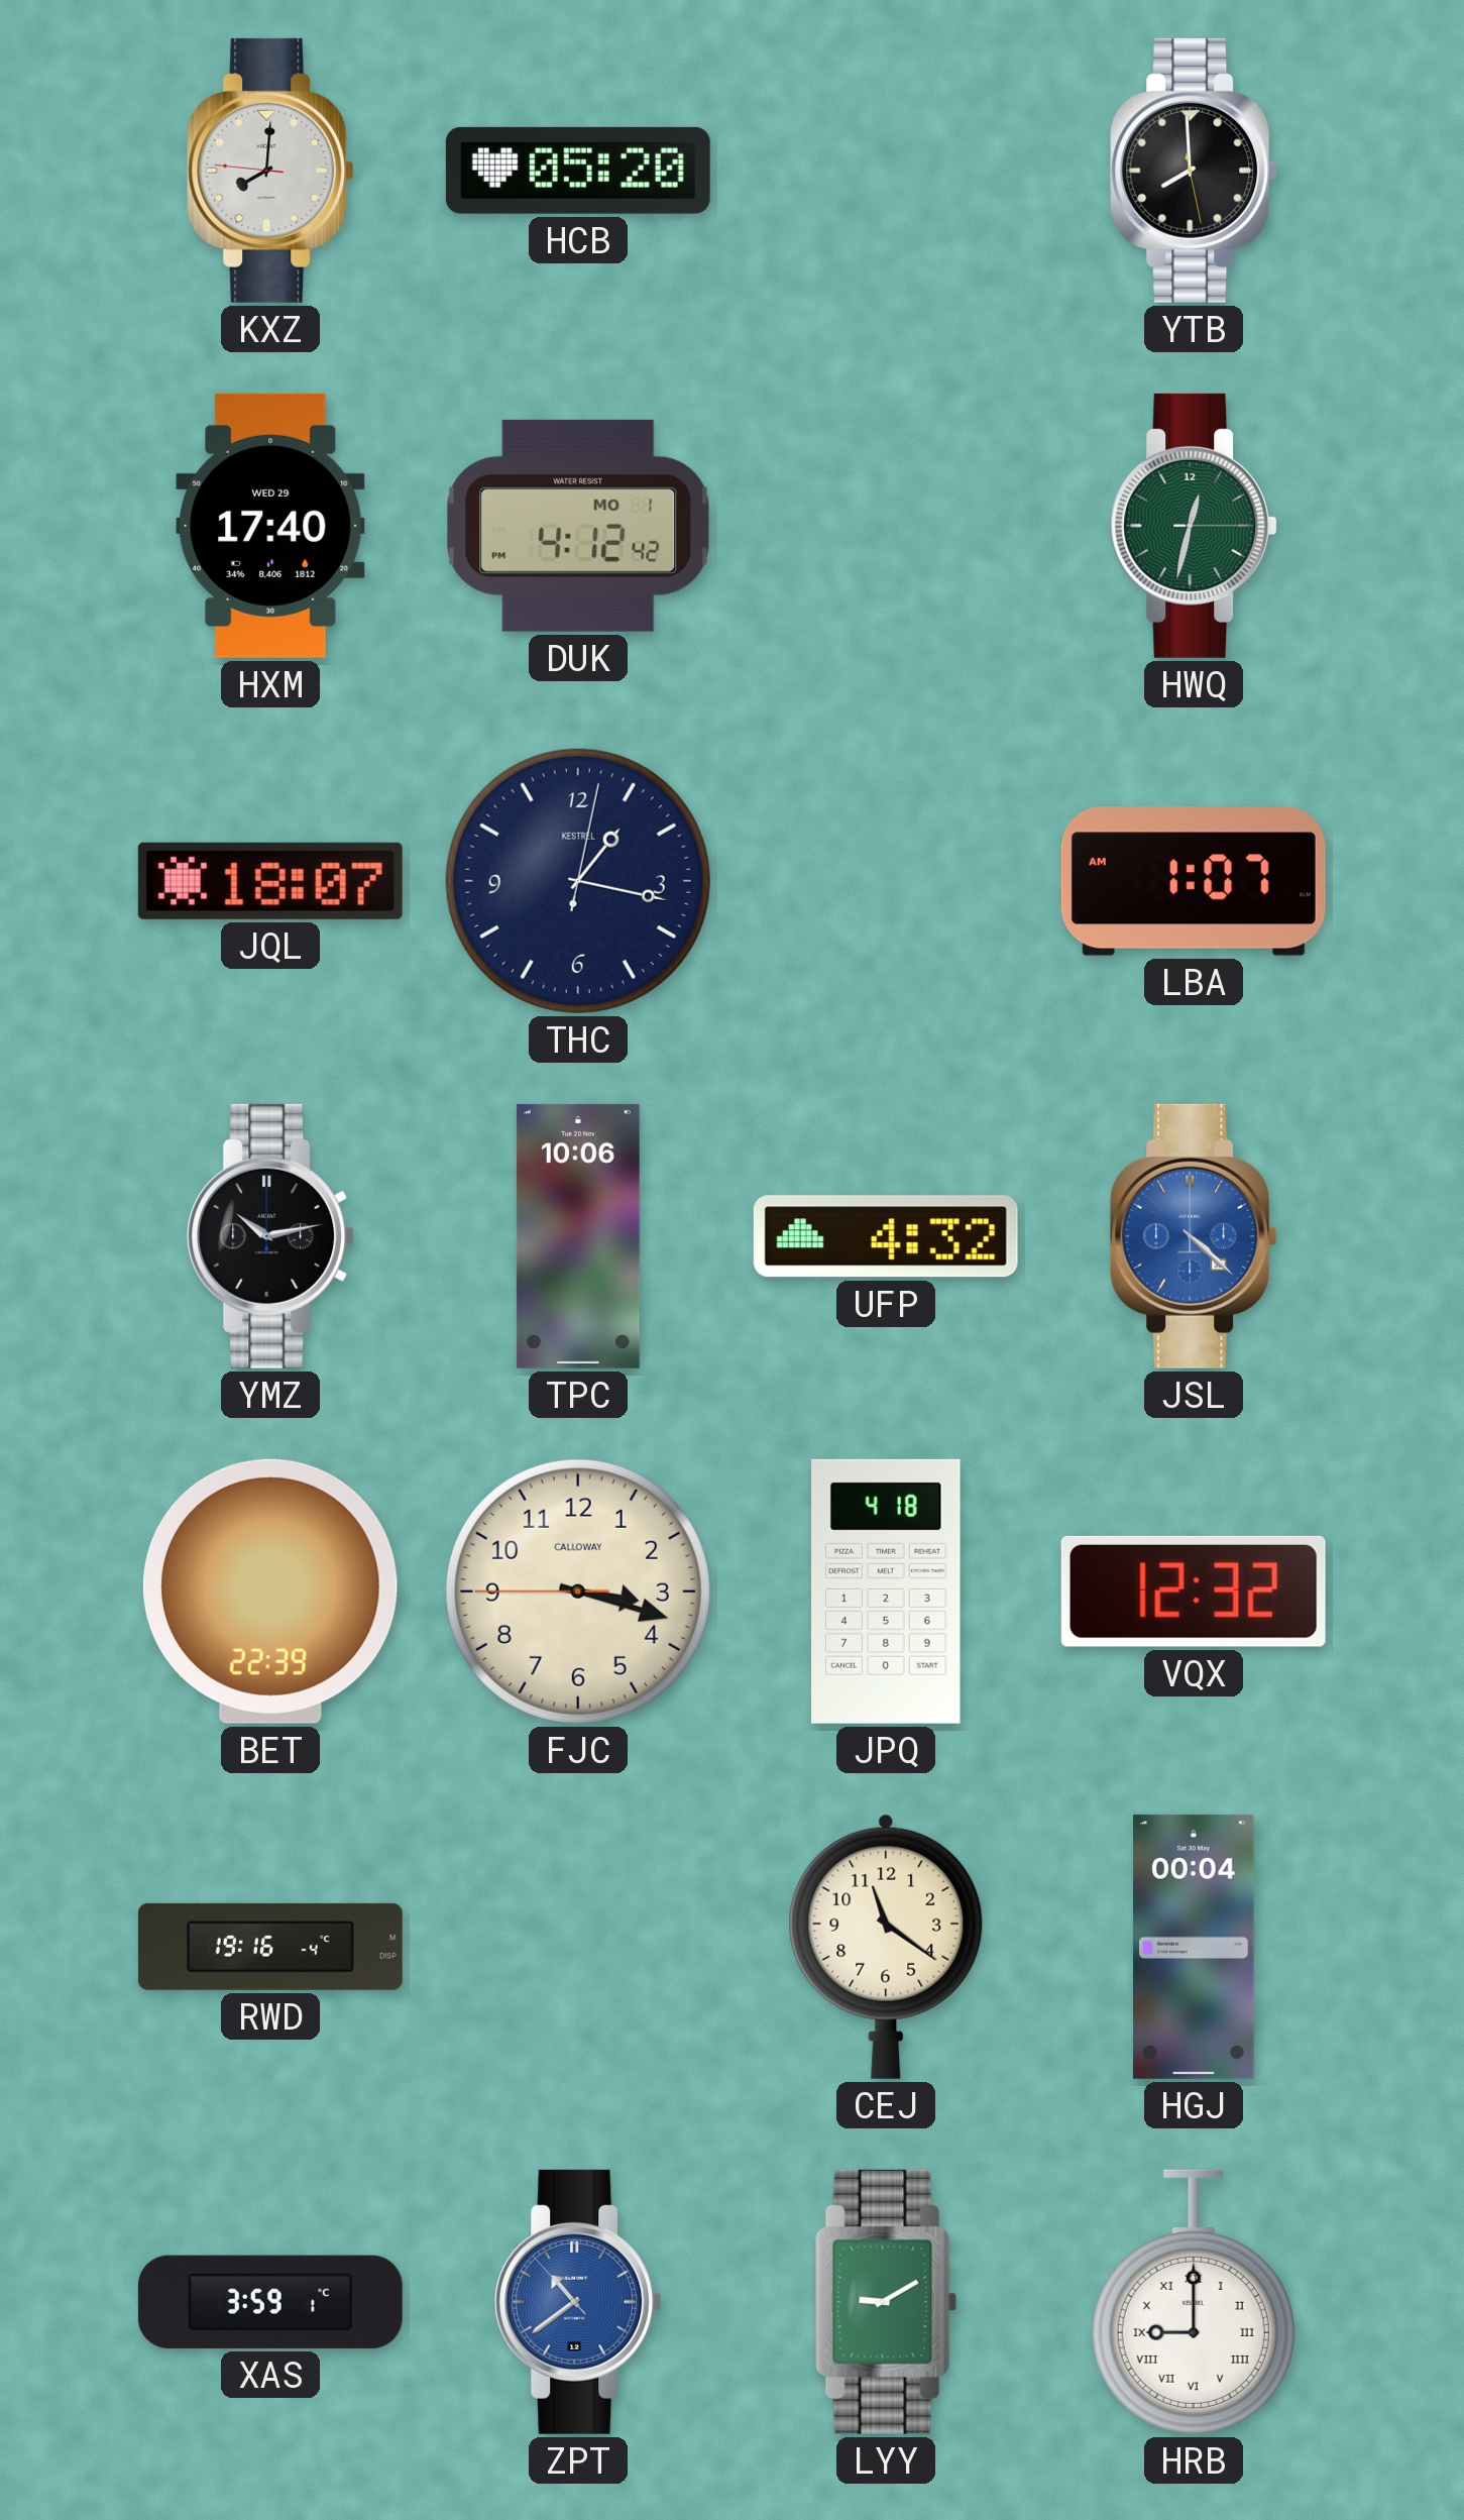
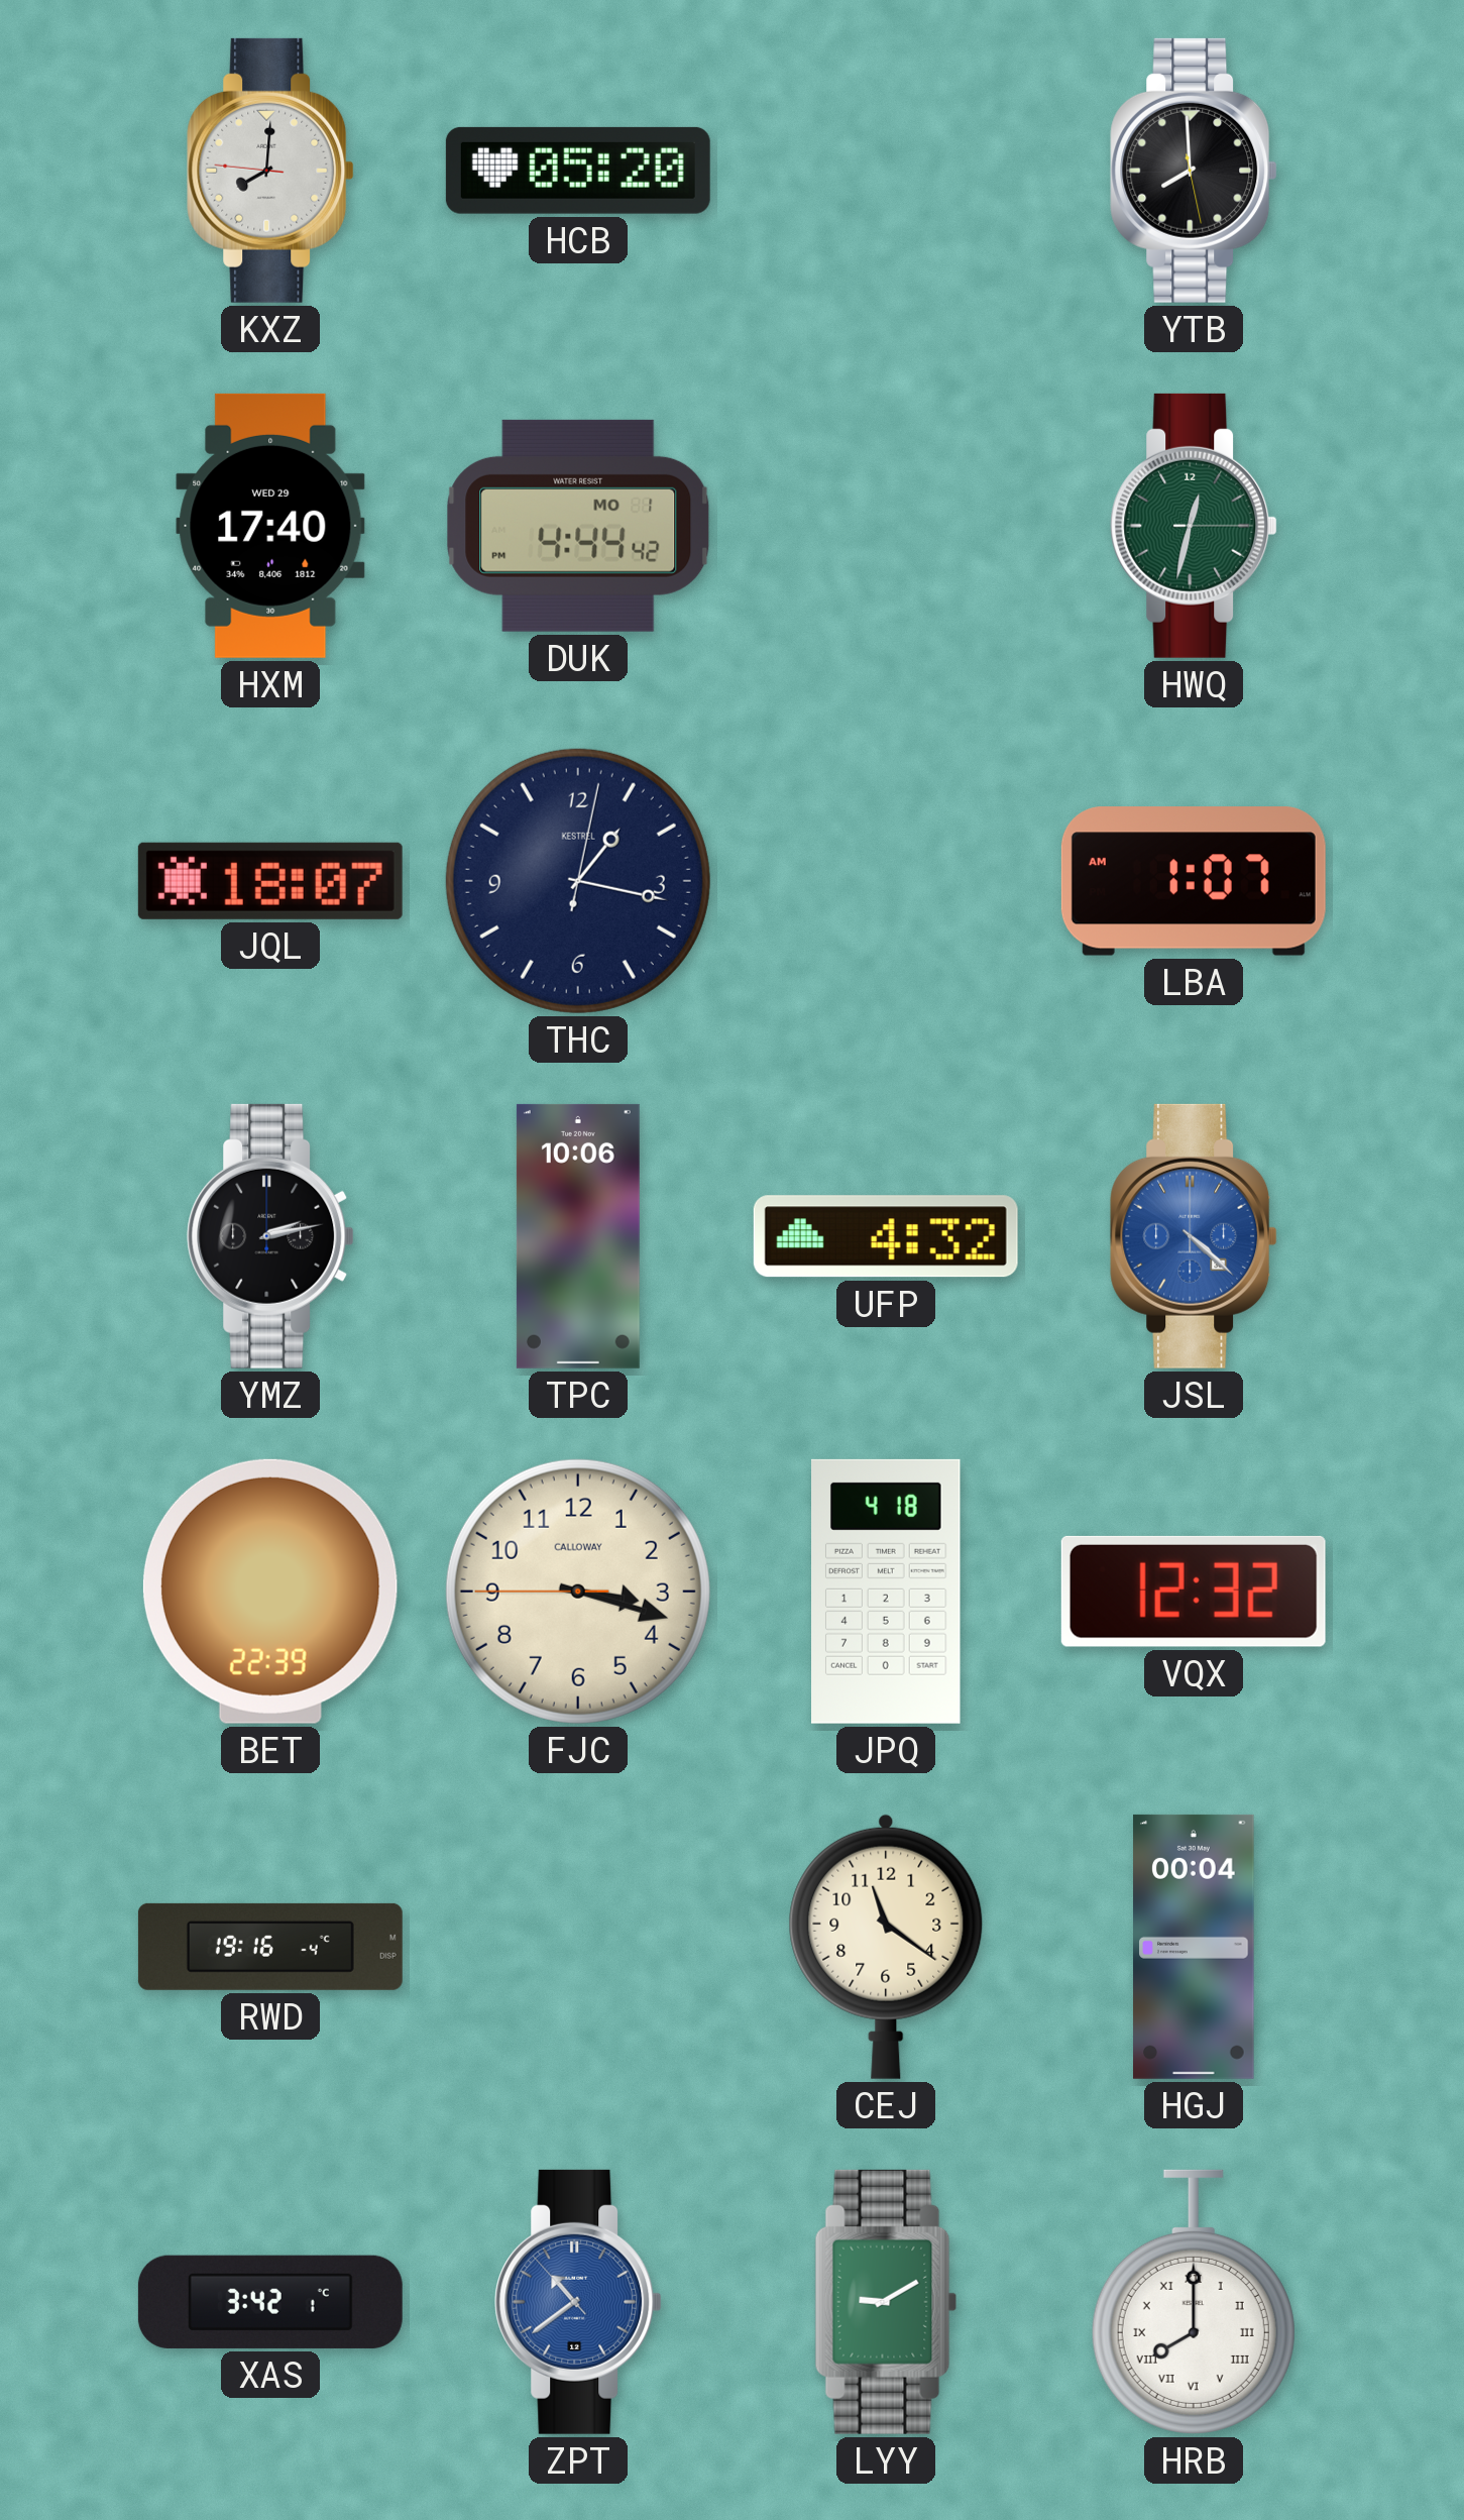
DUK: 4:12 -> 4:44 (578, 526)
YMZ: 10:13 -> 2:13 (270, 1236)
XAS: 3:59 -> 3:42 (270, 2302)
HRB: 9:00 -> 8:00 (1194, 2302)
